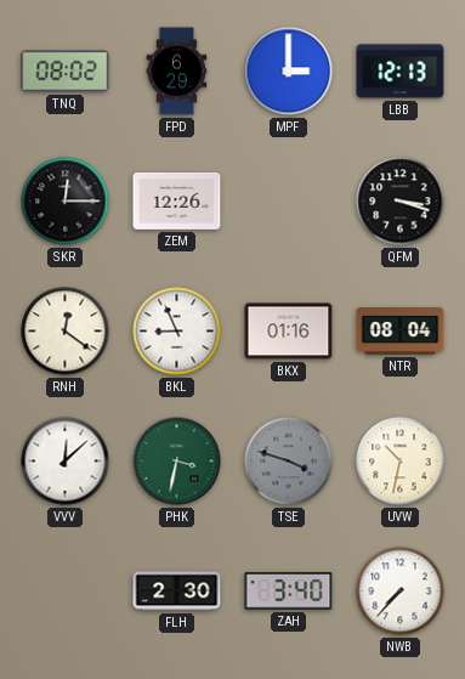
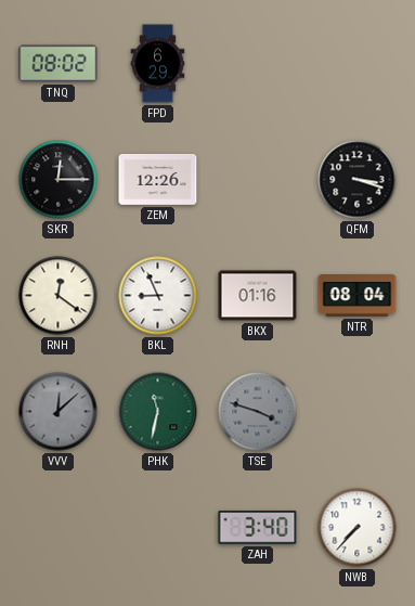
MPF: 3:00 -> none (289, 72)
LBB: 12:13 -> none (401, 72)
VVV dial: white -> grey (59, 412)
PHK: 3:32 -> 11:32 (158, 412)
UVW: 10:32 -> none (401, 462)
FLH: 2:30 -> none (177, 592)
